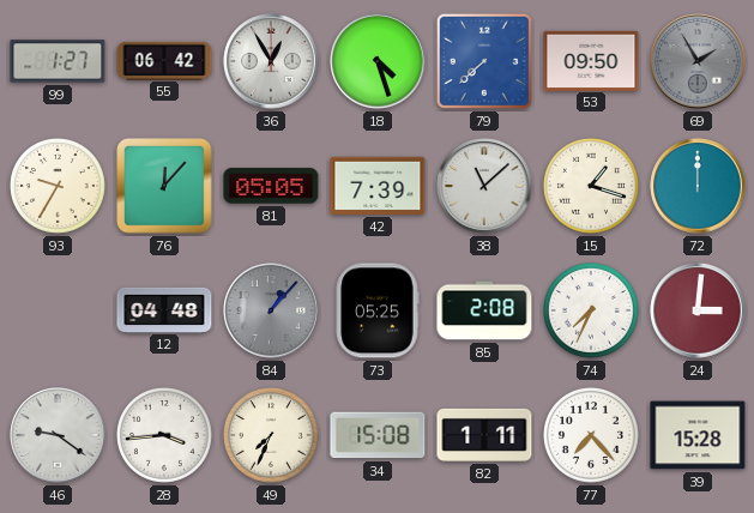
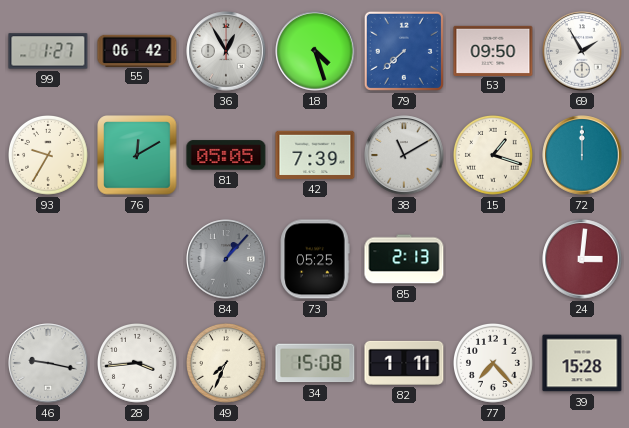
69 dial: grey -> white (582, 51)
76: 12:07 -> 12:10 (137, 155)
38: 11:08 -> 11:10 (404, 155)
12: 04:48 -> none (164, 309)
85: 2:08 -> 2:13 (404, 259)
74: 7:34 -> none (592, 312)
46: 9:21 -> 9:17 (48, 363)
